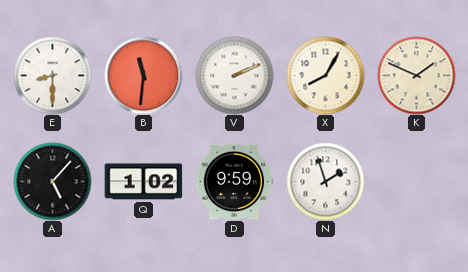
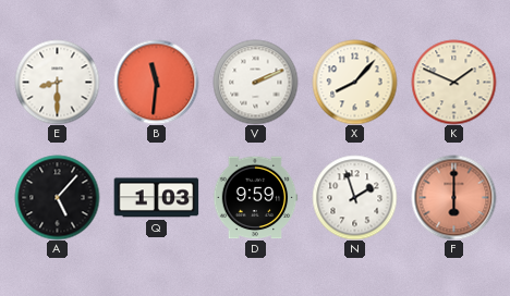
X: 8:05 -> 8:07 (354, 82)
Q: 1:02 -> 1:03 (156, 198)
F: none -> 6:00 (453, 197)
